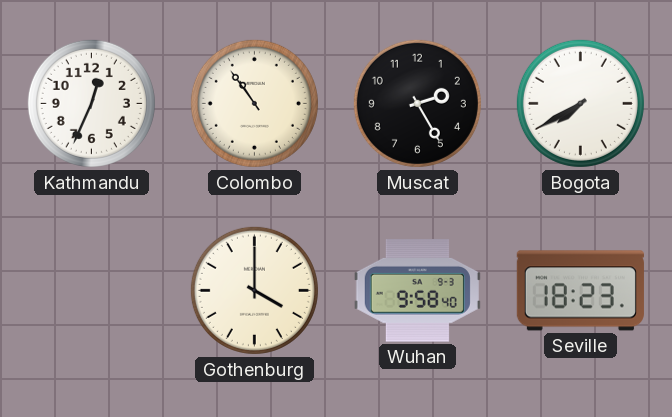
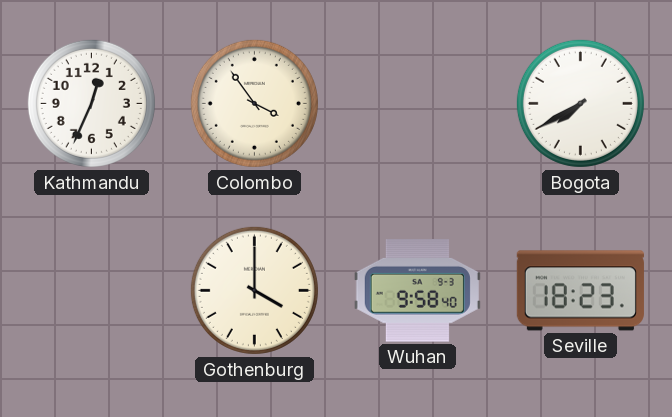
Colombo: 10:54 -> 3:54 (254, 103)
Muscat: 2:25 -> none (417, 103)
